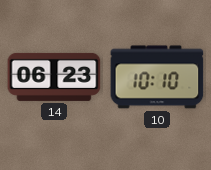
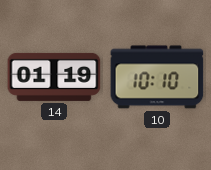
14: 06:23 -> 01:19 (54, 77)
